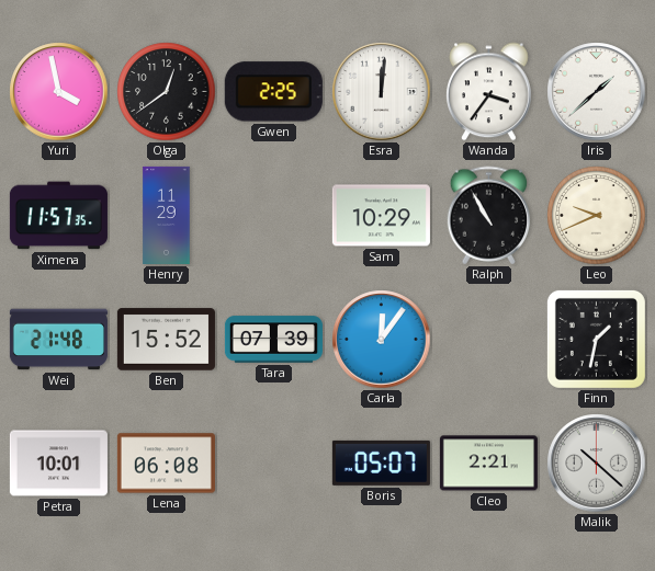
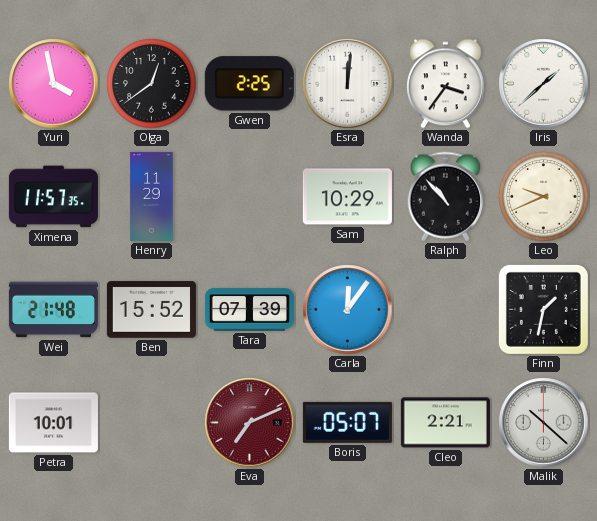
Ralph: 10:55 -> 10:53 (446, 197)
Lena: 06:08 -> none (166, 464)
Eva: none -> 7:11 (250, 423)
